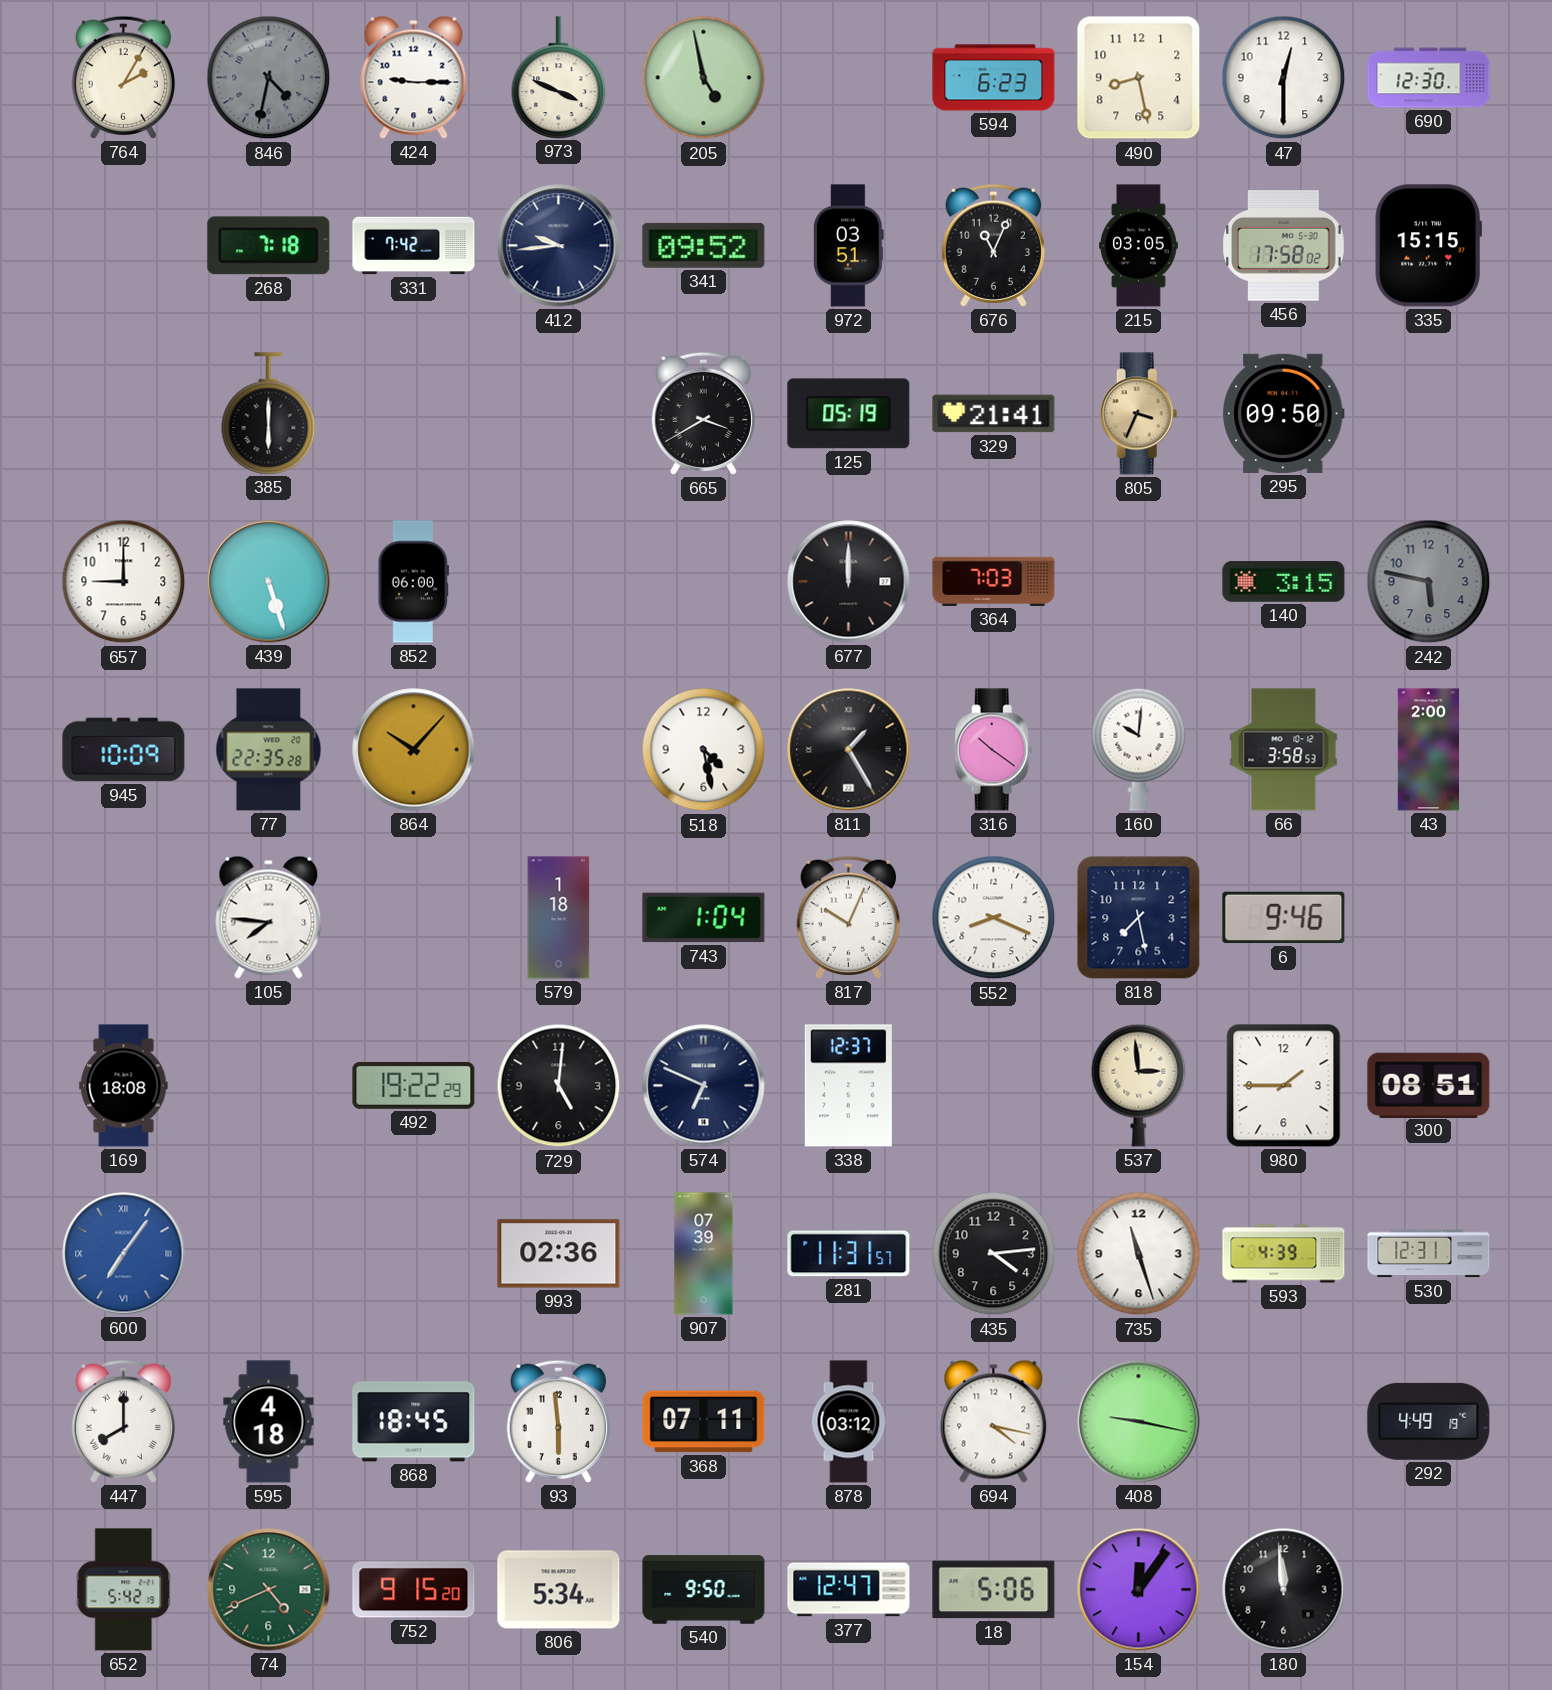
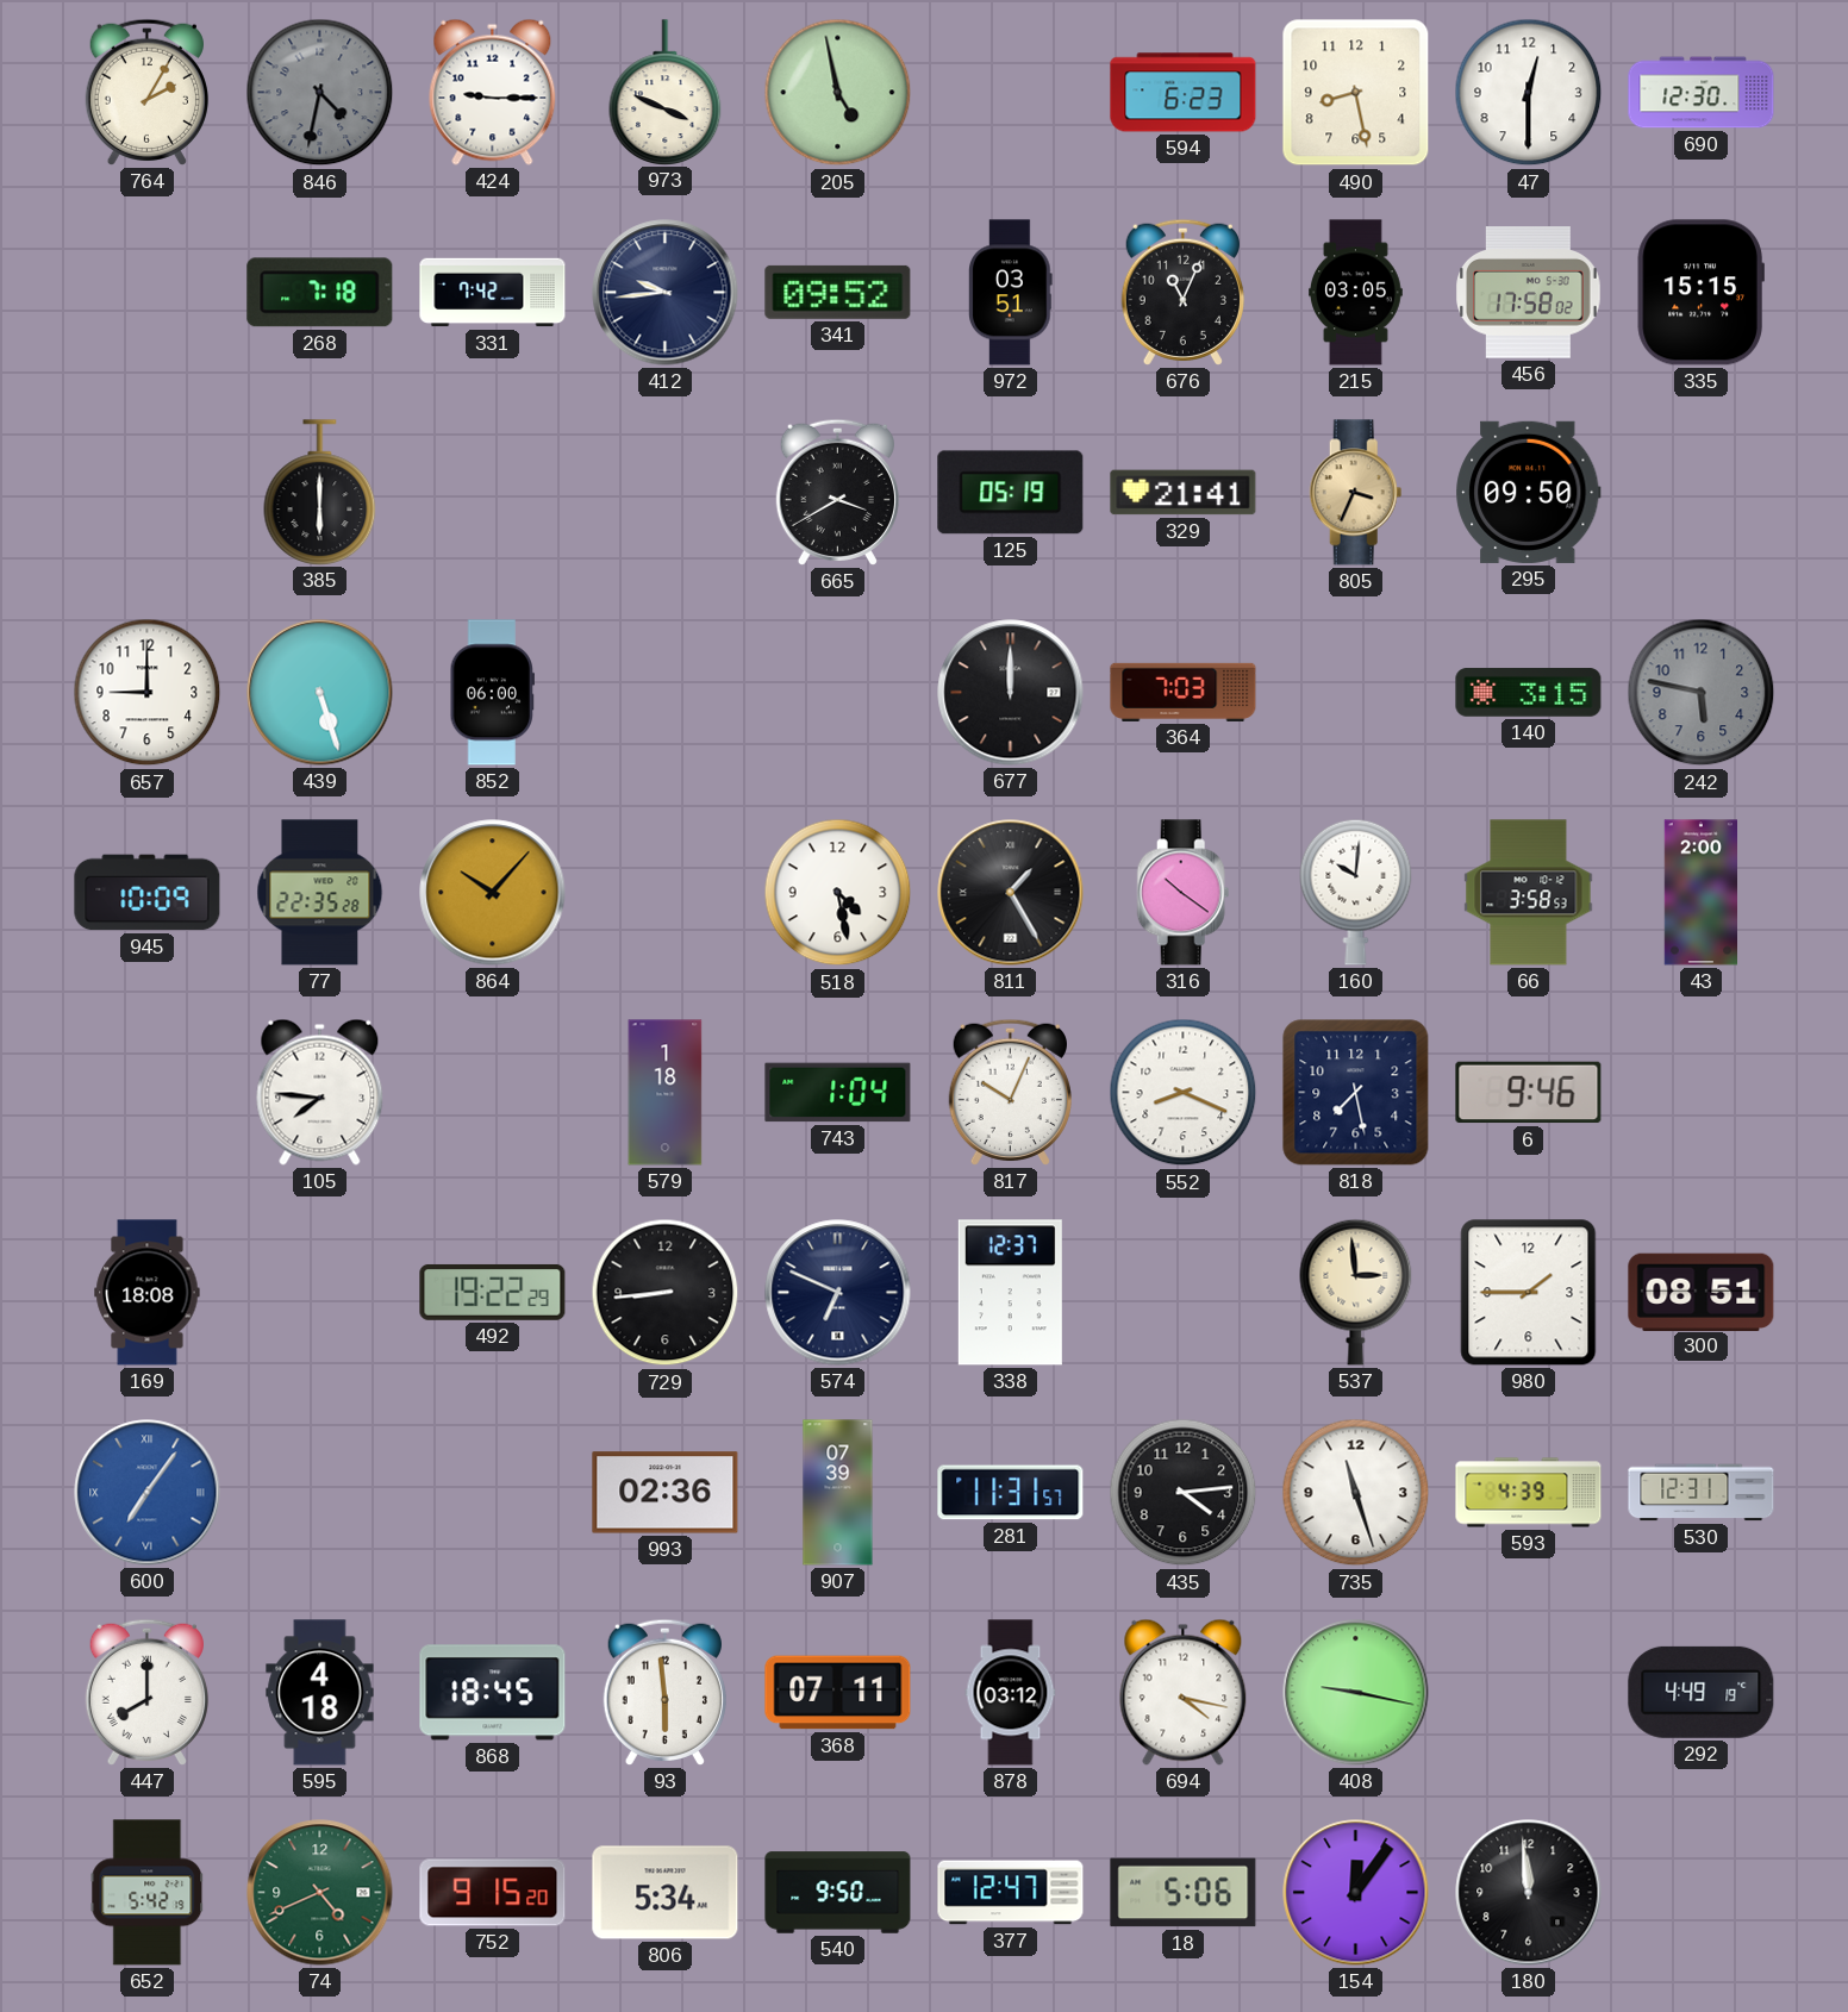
729: 5:01 -> 8:44 (666, 1293)
